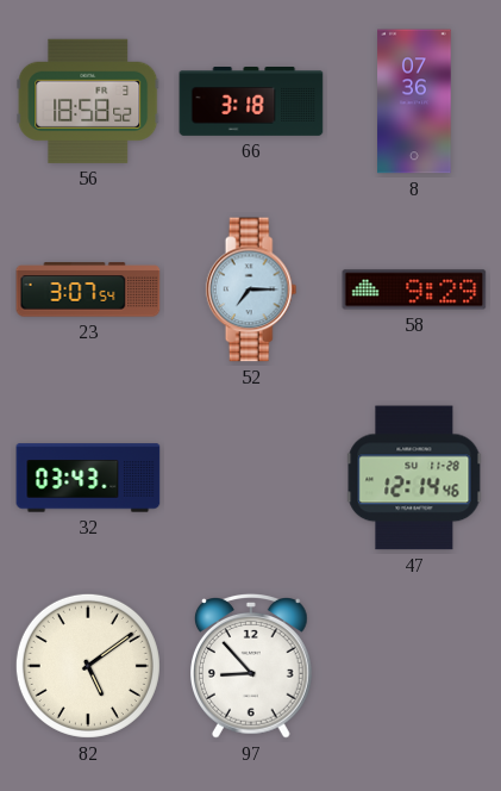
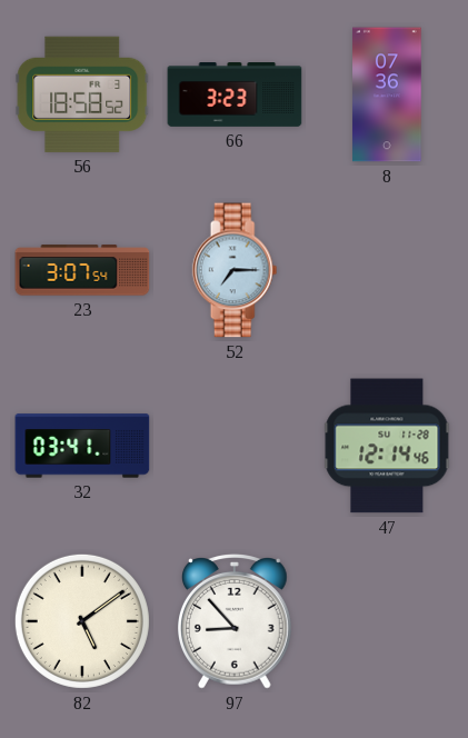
66: 3:18 -> 3:23 (235, 96)
58: 9:29 -> none (414, 289)
32: 03:43 -> 03:41 (82, 446)
